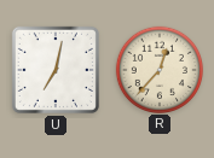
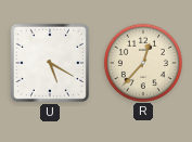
U: 7:02 -> 5:20 (50, 63)
